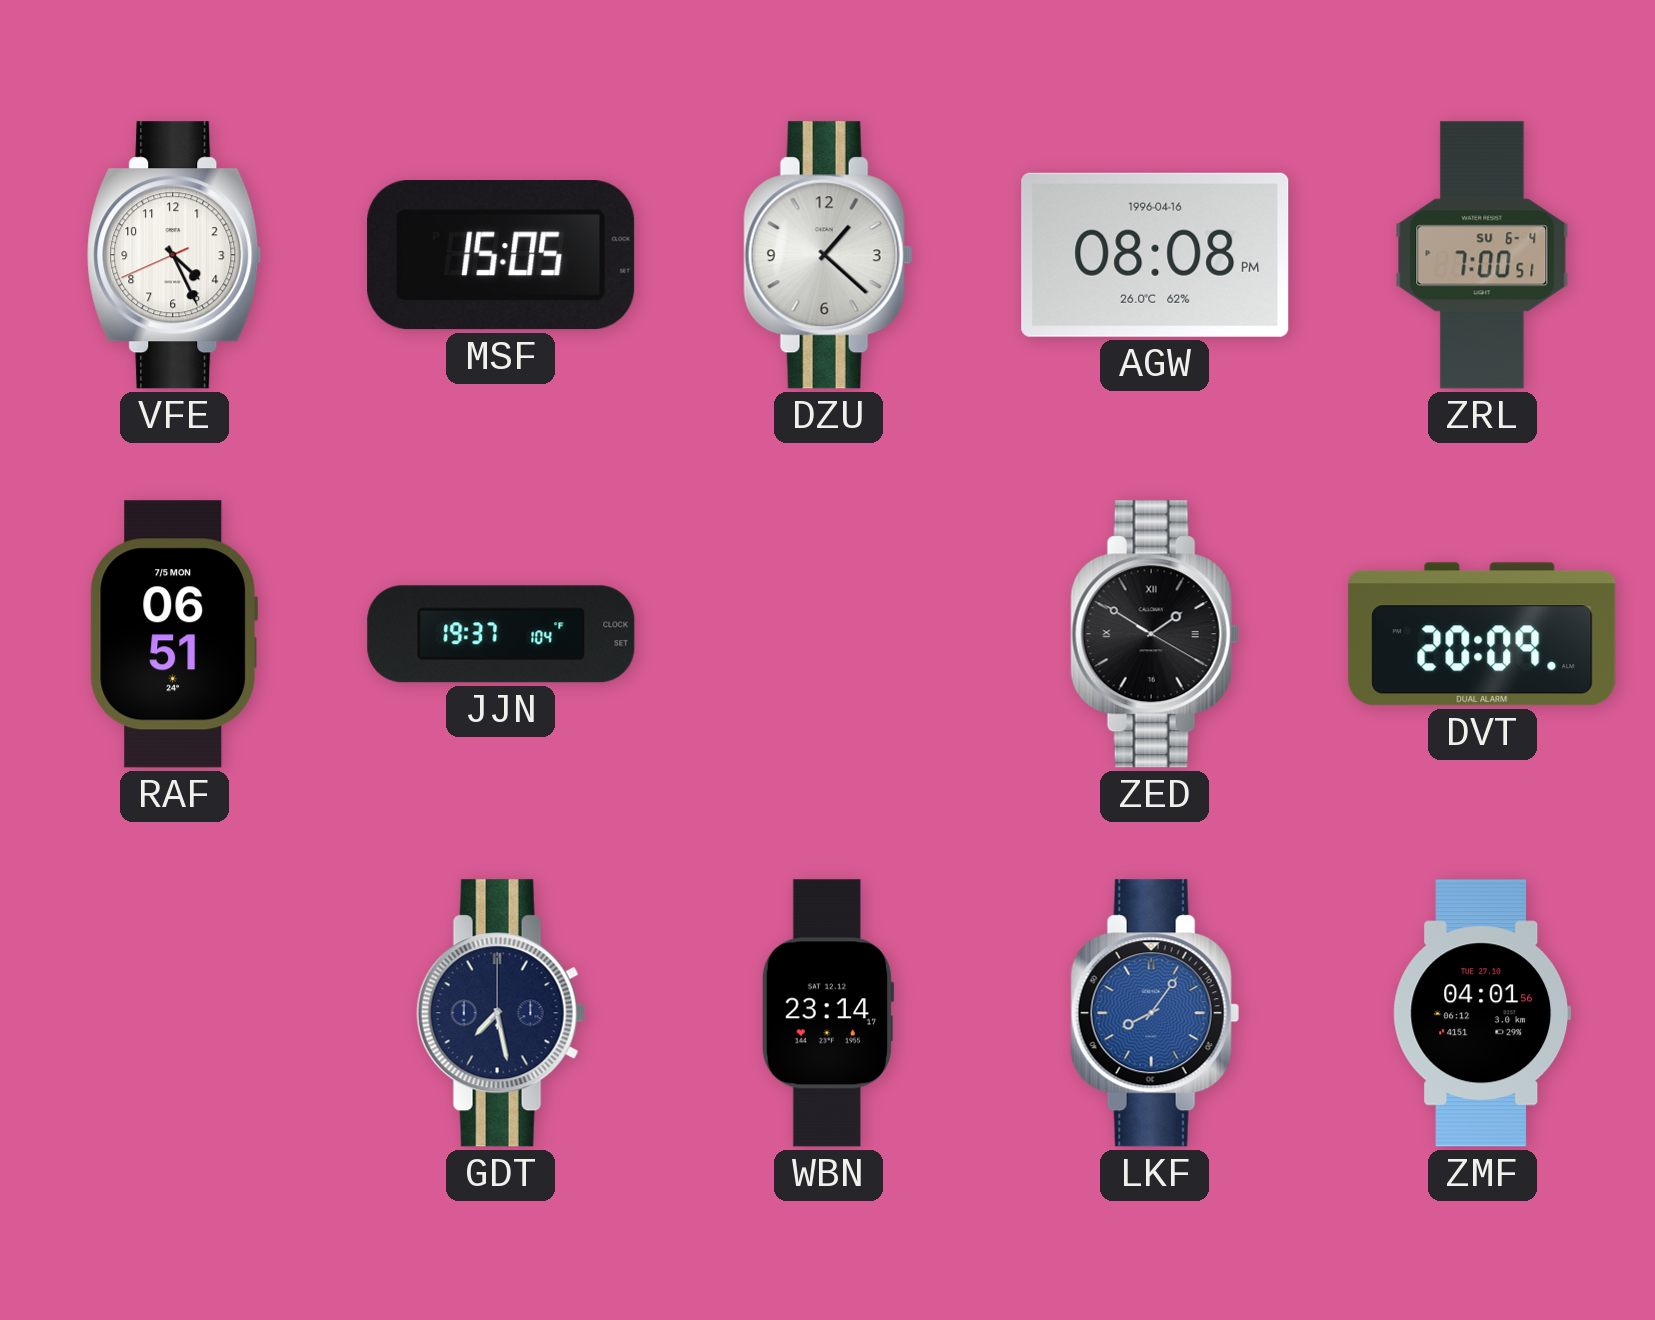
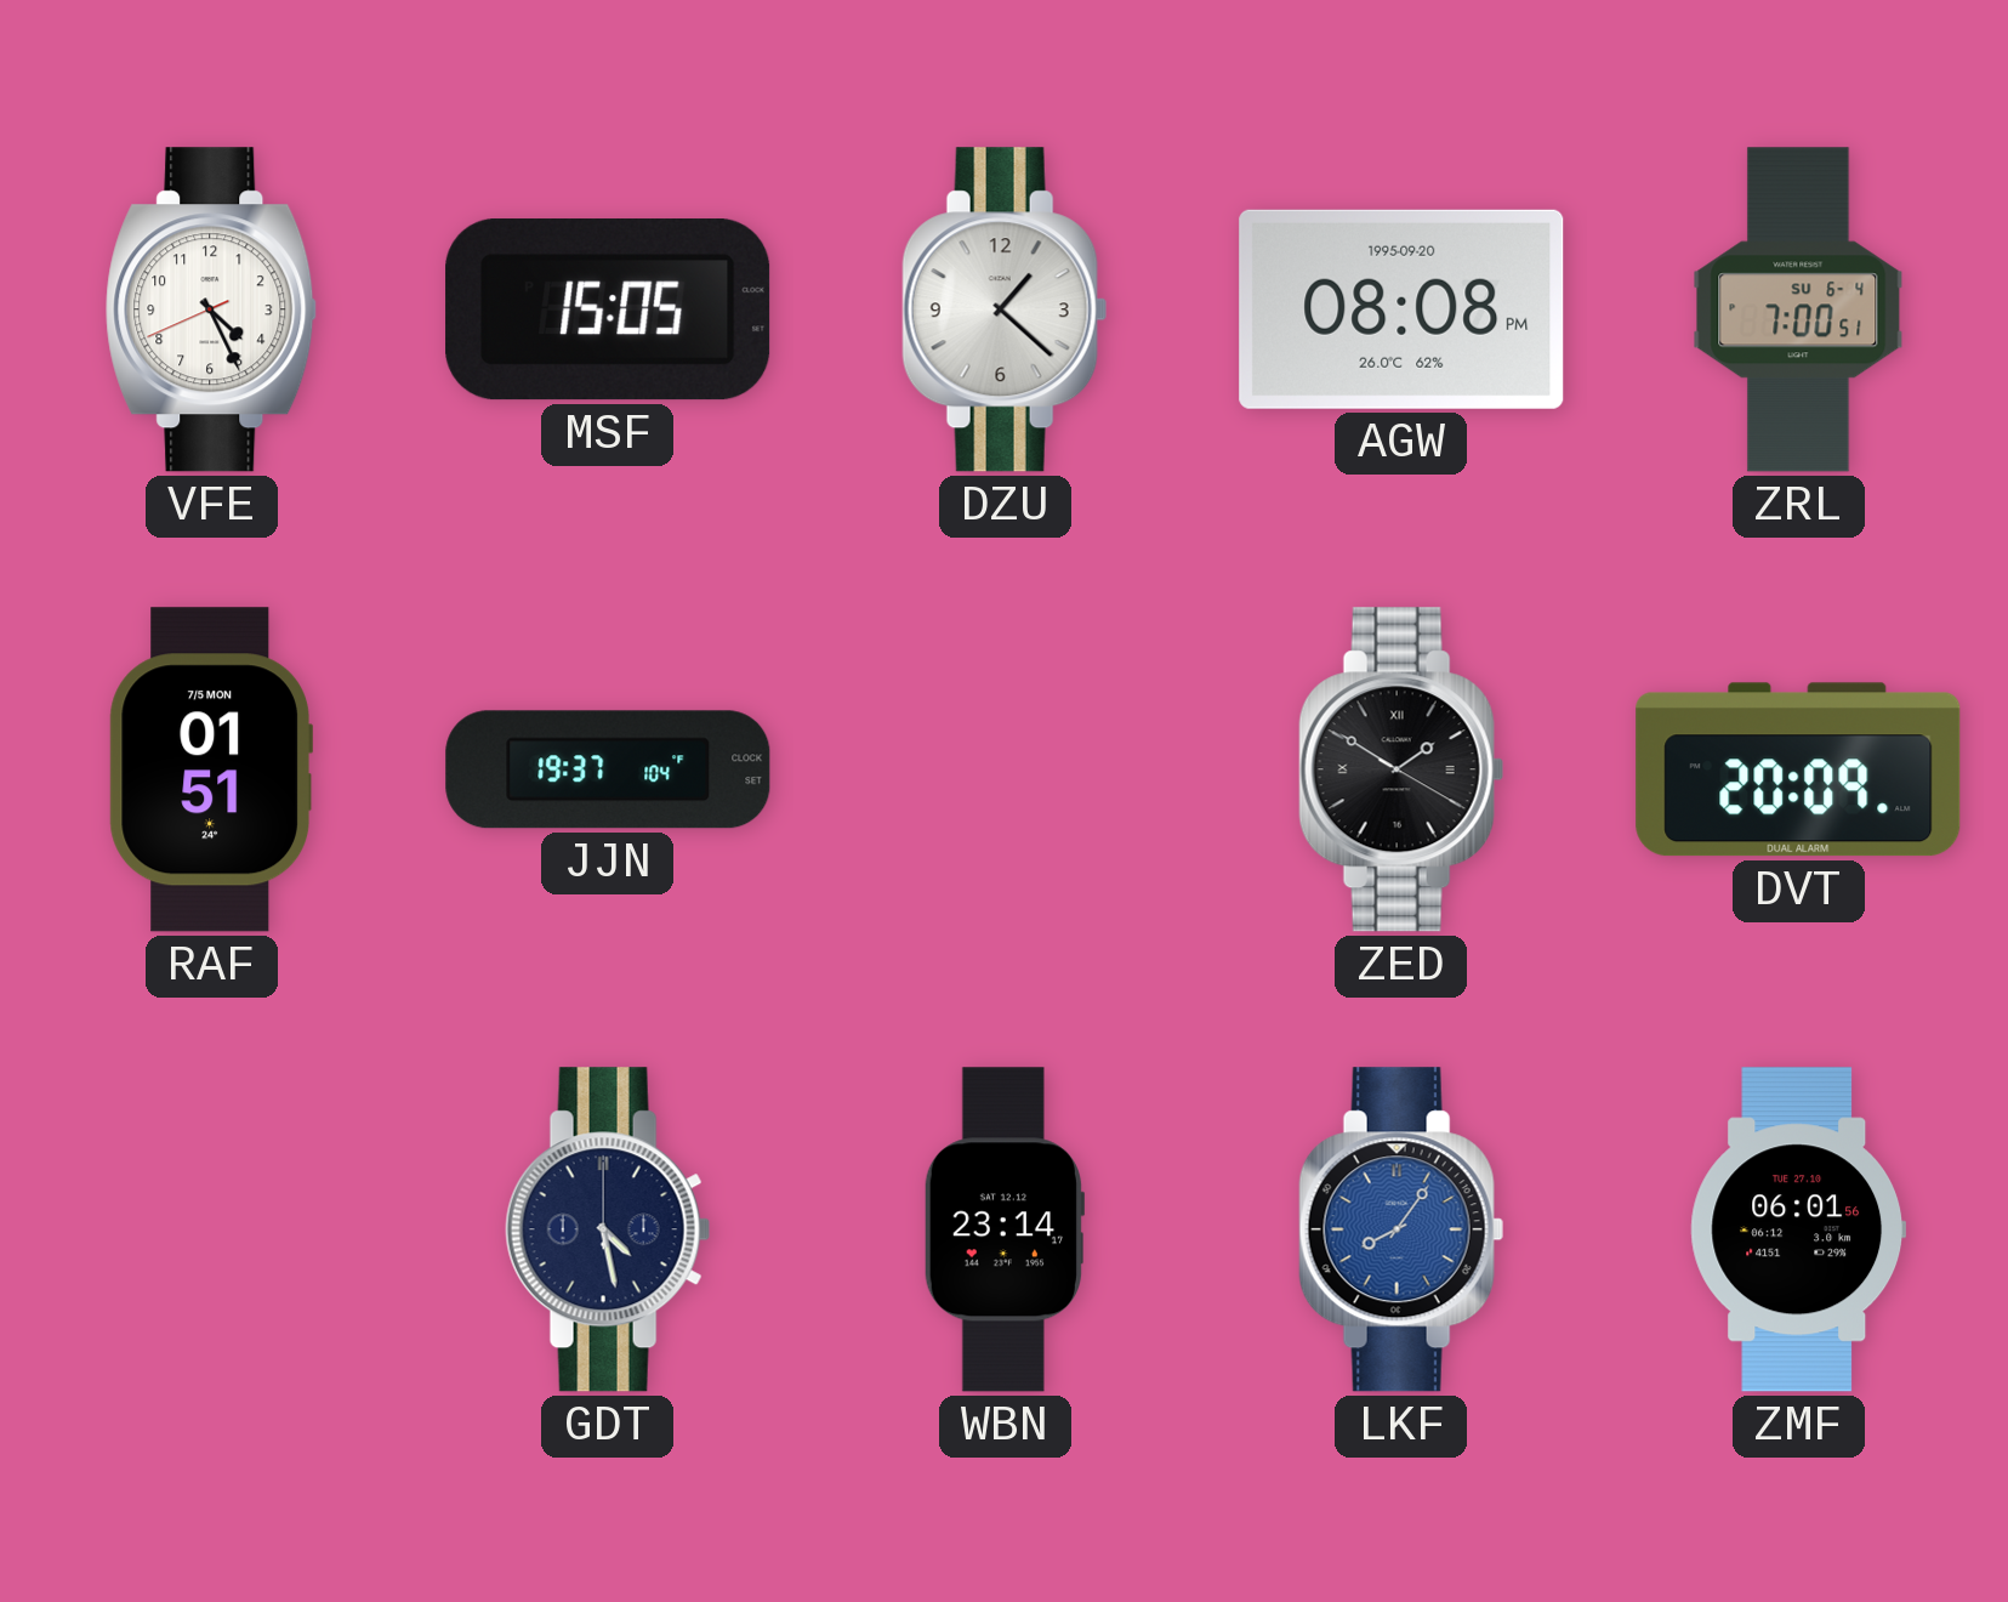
AGW date: 1996-04-16 -> 1995-09-20 (1401, 309)
RAF: 06:51 -> 01:51 (210, 769)
GDT: 7:28 -> 4:28 (608, 1229)
ZMF: 04:01 -> 06:01 (1798, 1229)
